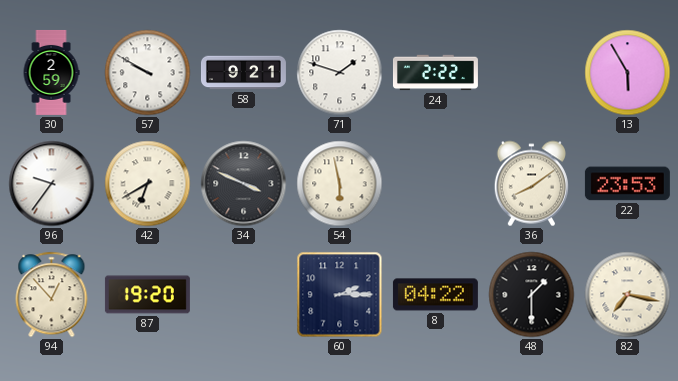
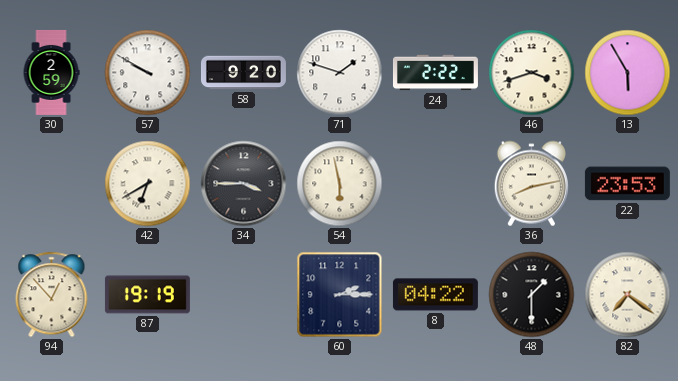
58: 9:21 -> 9:20 (243, 73)
46: none -> 3:42 (532, 73)
96: 9:36 -> none (52, 184)
34: 3:49 -> 3:45 (244, 184)
36: 8:09 -> 8:13 (531, 184)
87: 19:20 -> 19:19 (147, 295)
82: 7:17 -> 7:21 (628, 295)
